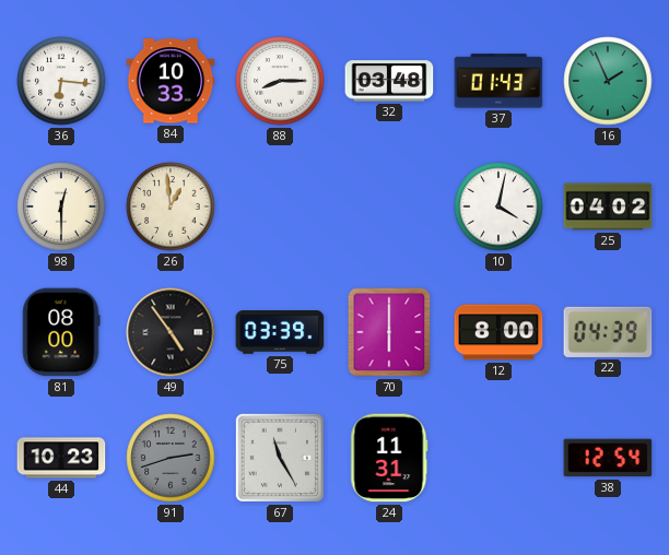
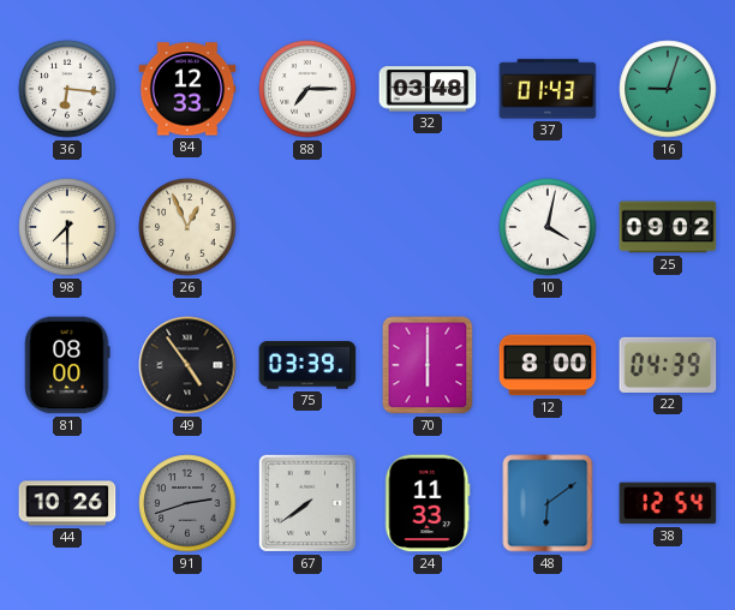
84: 10:33 -> 12:33 (187, 89)
88: 8:15 -> 7:15 (307, 89)
16: 1:56 -> 9:03 (668, 89)
98: 12:30 -> 7:30 (67, 227)
26: 12:59 -> 12:56 (187, 227)
25: 04:02 -> 09:02 (668, 227)
44: 10:23 -> 10:26 (67, 503)
67: 11:25 -> 7:39 (307, 503)
24: 11:31 -> 11:33 (428, 503)
48: none -> 6:09 (548, 503)
